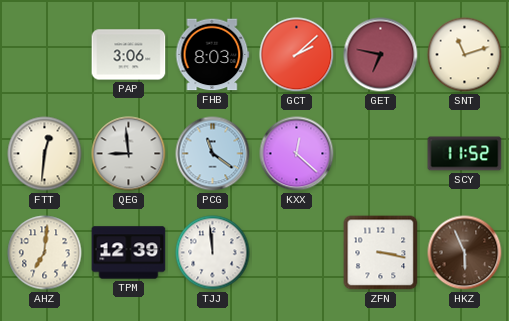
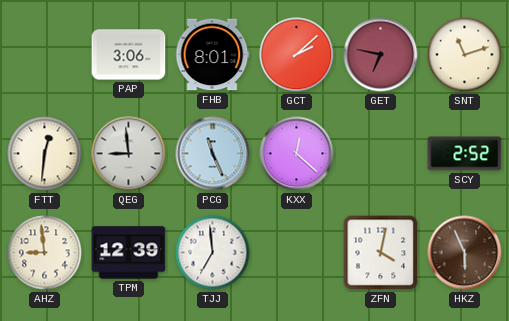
FHB: 8:03 -> 8:01 (213, 55)
PCG: 11:21 -> 11:26 (213, 154)
SCY: 11:52 -> 2:52 (465, 154)
AHZ: 7:01 -> 8:59 (45, 253)
TJJ: 11:59 -> 6:59 (213, 253)
ZFN: 3:17 -> 4:02 (381, 253)
